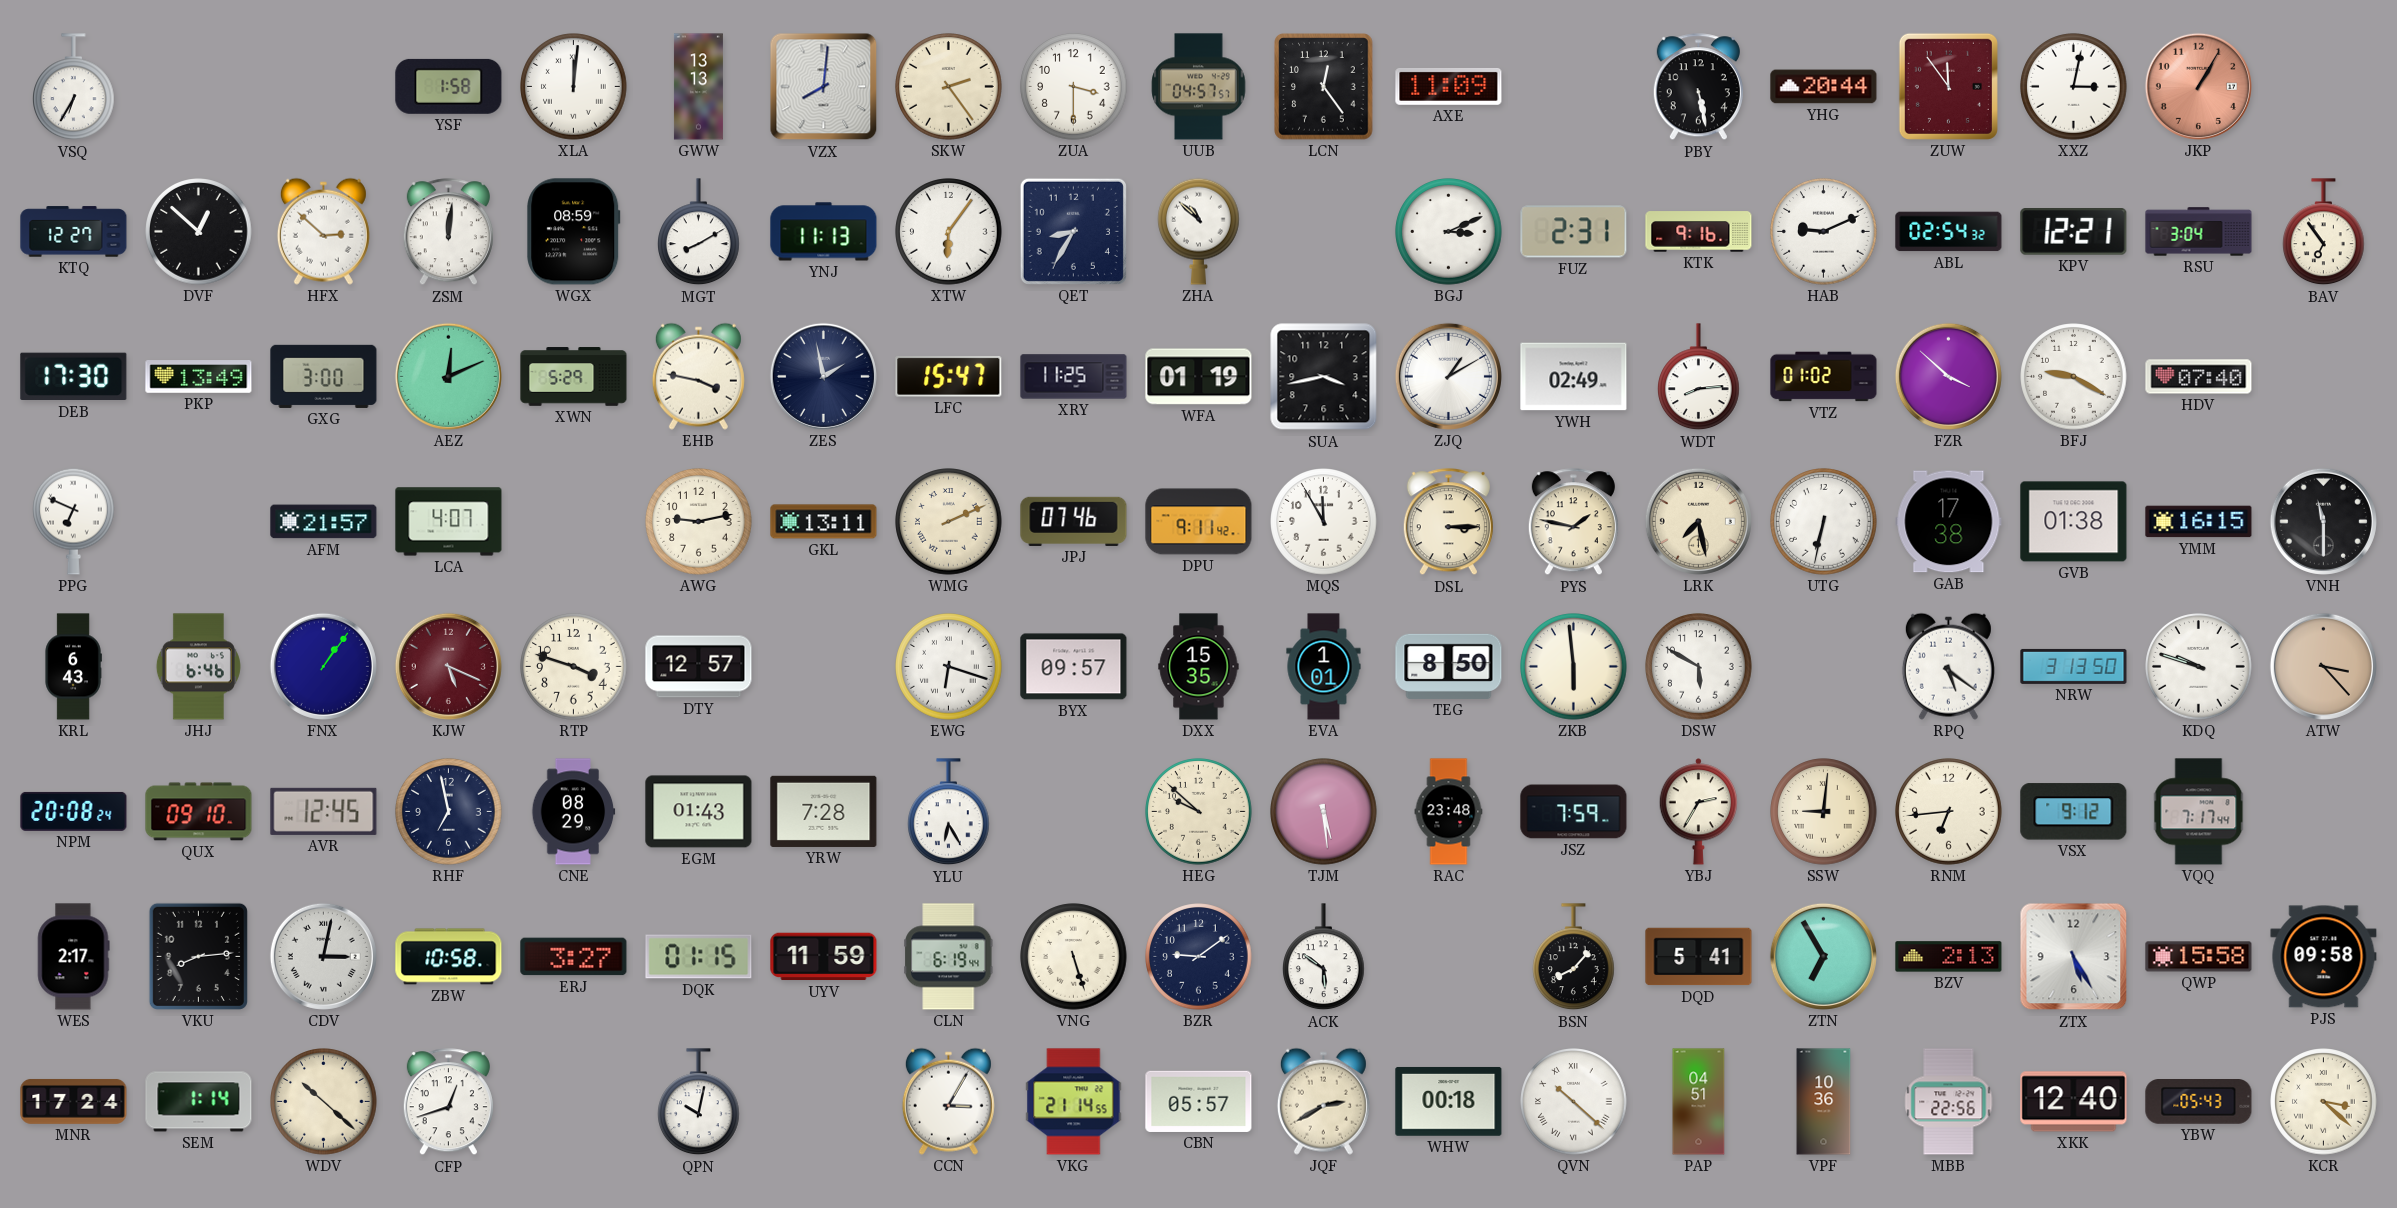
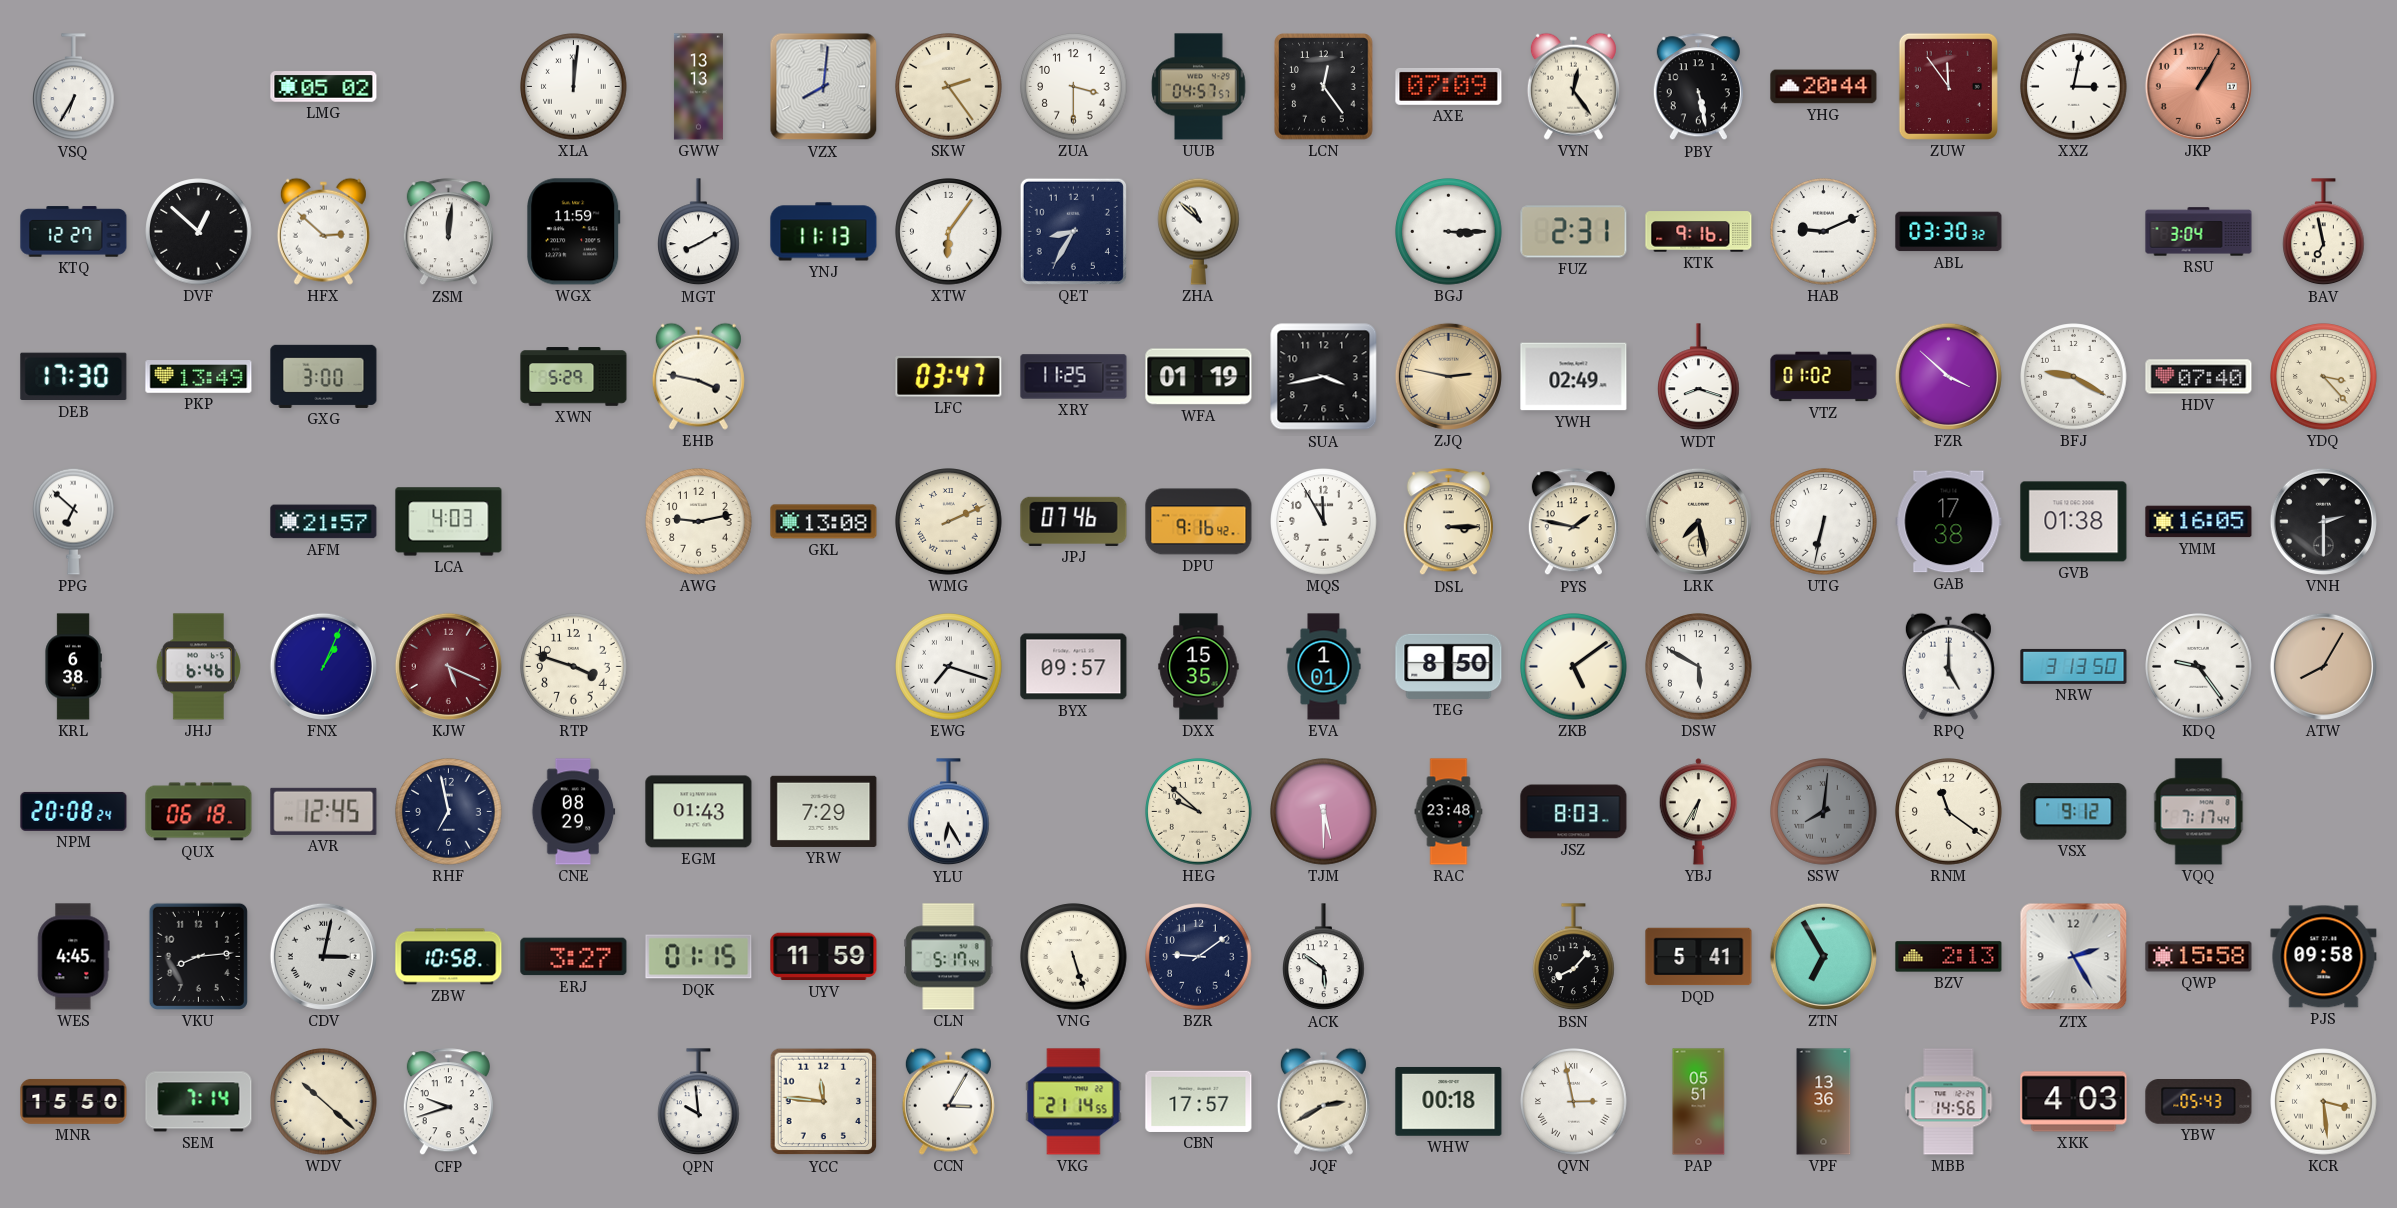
LMG: none -> 05:02 (324, 87)
YSF: 1:58 -> none (449, 86)
AXE: 11:09 -> 07:09 (1449, 86)
VYN: none -> 12:24 (1573, 86)
WGX: 08:59 -> 11:59 (574, 232)
BGJ: 3:11 -> 3:15 (1449, 232)
ABL: 02:54 -> 03:30 (1949, 232)
KPV: 12:21 -> none (2074, 232)
BAV: 6:54 -> 6:58 (2324, 232)
AEZ: 12:11 -> none (448, 376)
ZES: 1:58 -> none (823, 376)
LFC: 15:47 -> 03:47 (949, 376)
ZJQ: 1:10 -> 2:47 (1448, 376)
ZJQ dial: white -> champagne (1448, 376)
WDT: 8:14 -> 8:18 (1699, 377)
YDQ: none -> 3:23 (2324, 377)
PPG: 6:49 -> 6:52 (74, 521)
LCA: 4:07 -> 4:03 (449, 522)
GKL: 13:11 -> 13:08 (824, 522)
DPU: 9:11 -> 9:16 (1199, 522)
YMM: 16:15 -> 16:05 (2199, 522)
VNH: 11:30 -> 2:30 (2323, 521)
KRL: 6:43 -> 6:38 (73, 667)
FNX: 1:06 -> 1:04 (323, 666)
DTY: 12:57 -> none (699, 667)
EWG: 6:18 -> 7:18 (949, 667)
ZKB: 5:59 -> 5:09 (1574, 667)
RPQ: 5:21 -> 5:00 (1948, 666)
KDQ: 9:48 -> 9:24 (2199, 667)
ATW: 3:23 -> 8:05 (2323, 666)
QUX: 09:10 -> 06:18 (199, 812)
YRW: 7:28 -> 7:29 (824, 811)
TJM: 5:29 -> 5:30 (1324, 812)
JSZ: 7:59 -> 8:03 (1574, 812)
YBJ: 2:35 -> 6:35 (1699, 812)
SSW: 9:01 -> 8:01 (1824, 812)
SSW dial: cream -> grey (1824, 812)
RNM: 6:44 -> 11:21 (1949, 812)
WES: 2:17 -> 4:45 (73, 957)
CLN: 6:19 -> 5:17 (949, 957)
ZTX: 5:25 -> 2:25 (2074, 957)
MNR: 17:24 -> 15:50 (74, 1101)
SEM: 1:14 -> 7:14 (199, 1102)
CFP: 12:42 -> 9:42 (448, 1102)
QPN: 10:02 -> 9:59 (699, 1102)
YCC: none -> 11:46 (824, 1102)
CBN: 05:57 -> 17:57 (1199, 1101)
QVN: 10:22 -> 2:58 (1574, 1102)
PAP: 04:51 -> 05:51 (1699, 1102)
VPF: 10:36 -> 13:36 (1824, 1102)
MBB: 22:56 -> 14:56 (1949, 1102)
XKK: 12:40 -> 4:03 (2074, 1102)
KCR: 3:22 -> 3:29 (2324, 1102)
